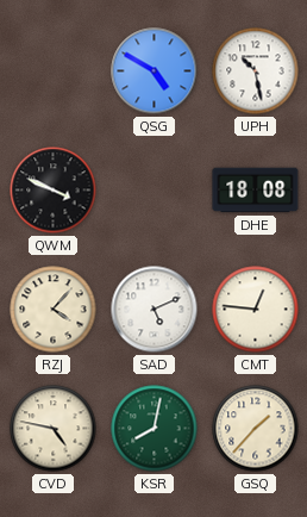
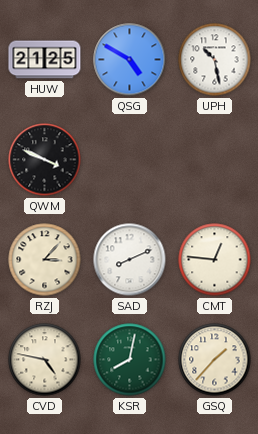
HUW: none -> 21:25 (45, 60)
DHE: 18:08 -> none (256, 191)
RZJ: 4:07 -> 3:07 (45, 260)
SAD: 5:11 -> 8:11 (130, 260)
